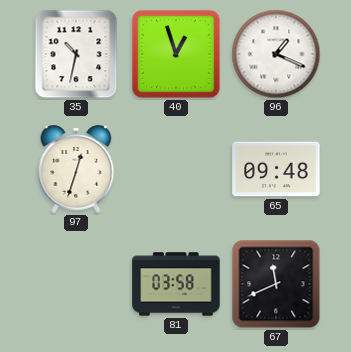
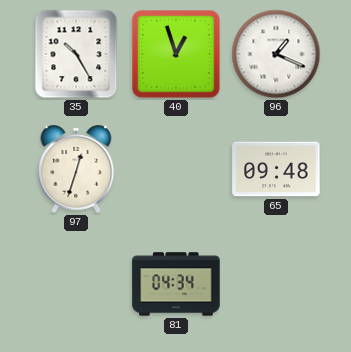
35: 10:32 -> 10:25 (76, 54)
81: 03:58 -> 04:34 (176, 284)
67: 11:41 -> none (276, 284)
